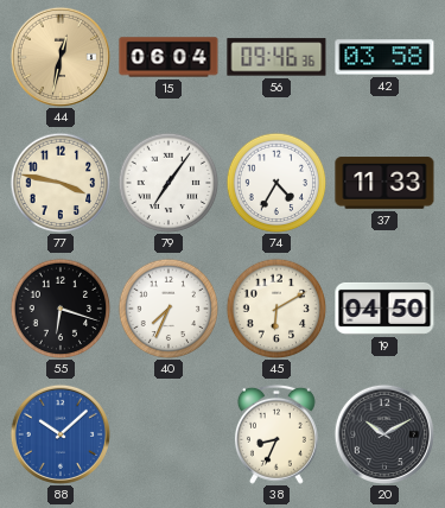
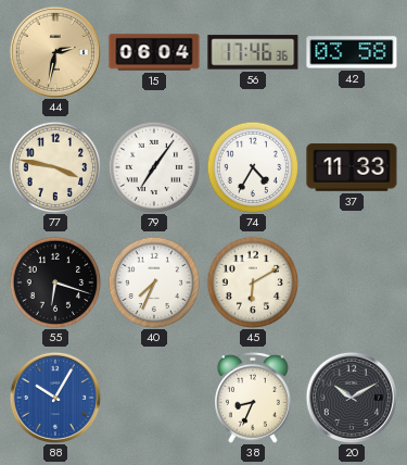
44: 12:32 -> 2:32 (55, 52)
56: 09:46 -> 17:46 (253, 52)
19: 04:50 -> none (384, 309)
88: 10:08 -> 10:05 (55, 398)
